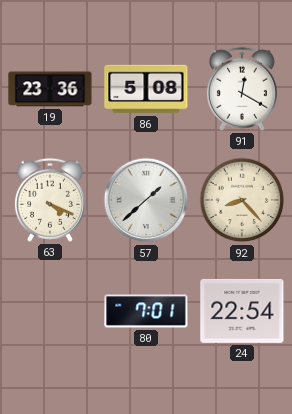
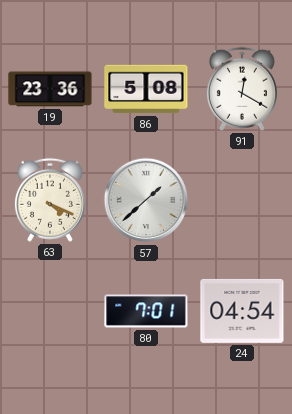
92: 8:23 -> none (242, 200)
24: 22:54 -> 04:54 (242, 311)
